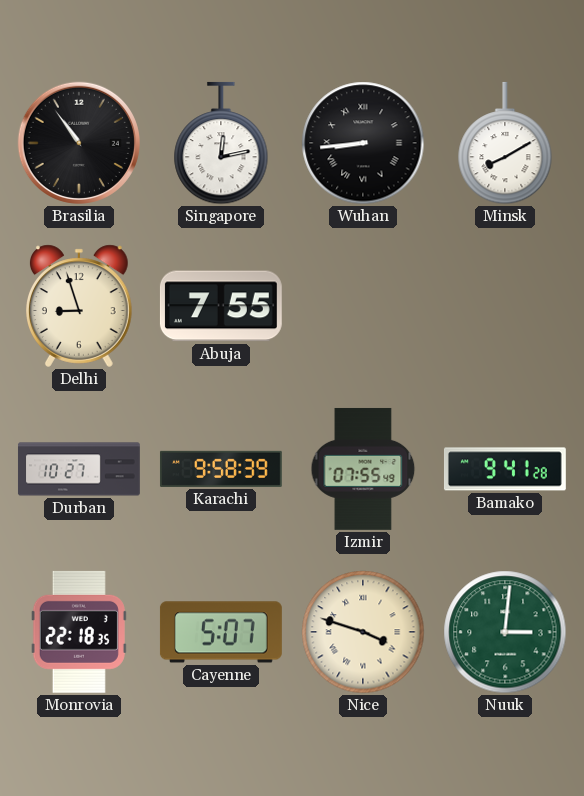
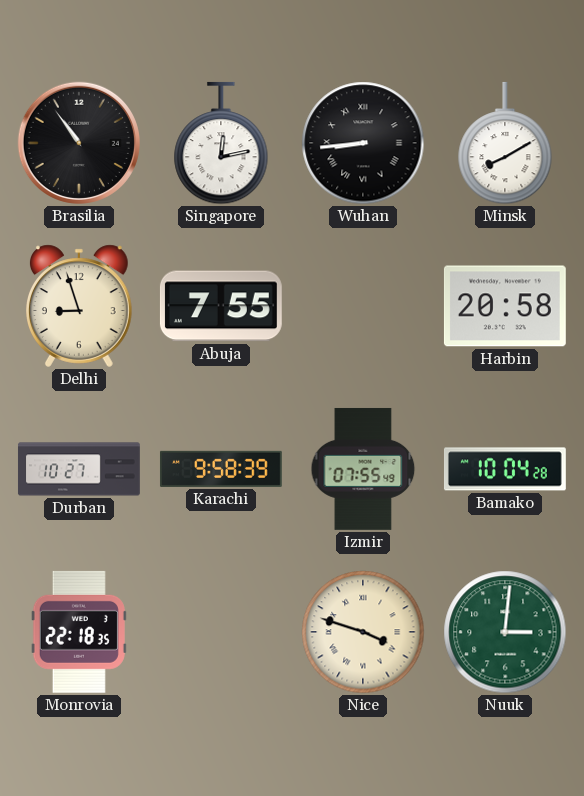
Harbin: none -> 20:58 (505, 306)
Bamako: 9:41 -> 10:04 (505, 469)
Cayenne: 5:07 -> none (221, 632)
